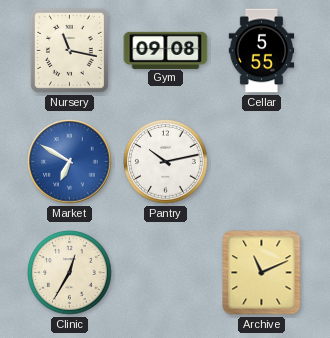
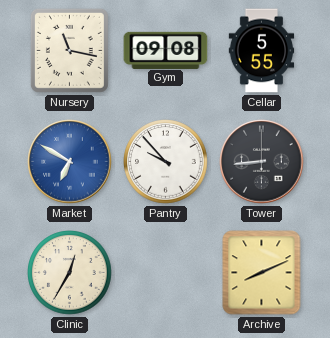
Pantry: 10:13 -> 9:53 (166, 162)
Tower: none -> 8:44 (262, 162)
Archive: 11:11 -> 8:11 (262, 273)
